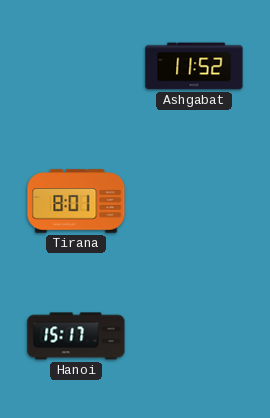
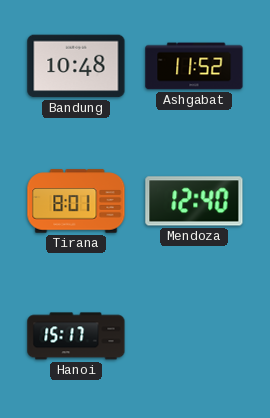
Bandung: none -> 10:48 (76, 66)
Mendoza: none -> 12:40 (194, 201)
